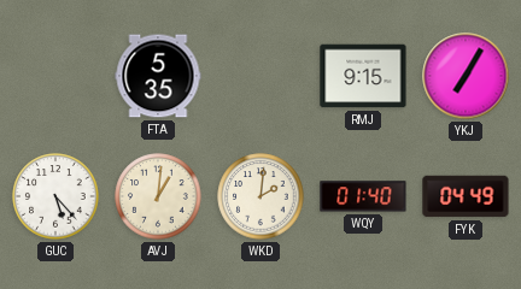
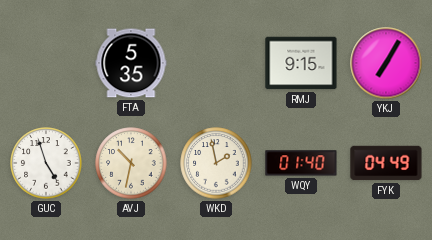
GUC: 5:23 -> 4:57 (46, 163)
AVJ: 1:01 -> 10:32 (131, 163)
WKD: 2:01 -> 1:58 (216, 163)
